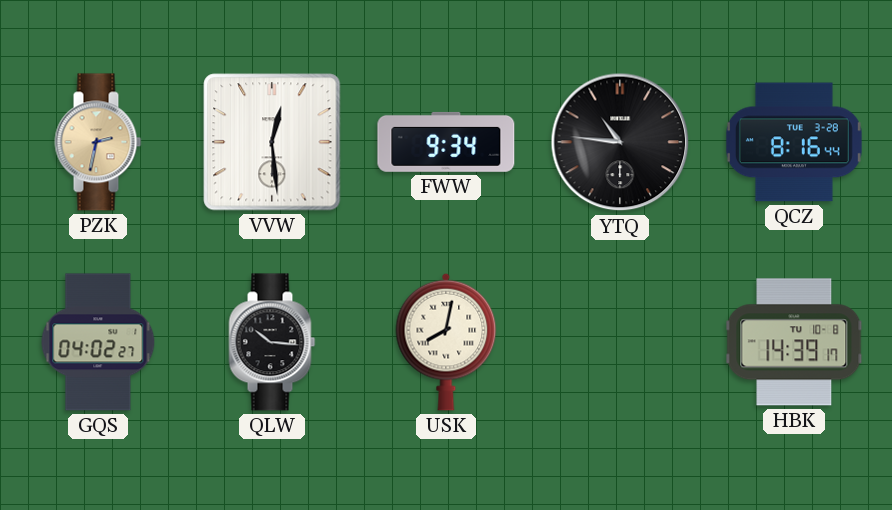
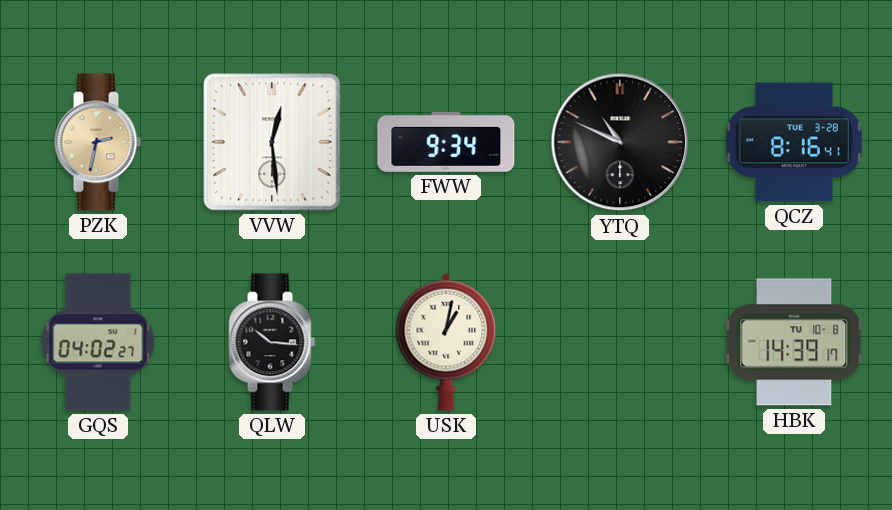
YTQ: 10:46 -> 10:49 (620, 142)
QCZ: 8:16:44 -> 8:16:41 (794, 142)
USK: 8:02 -> 1:02 (446, 342)
